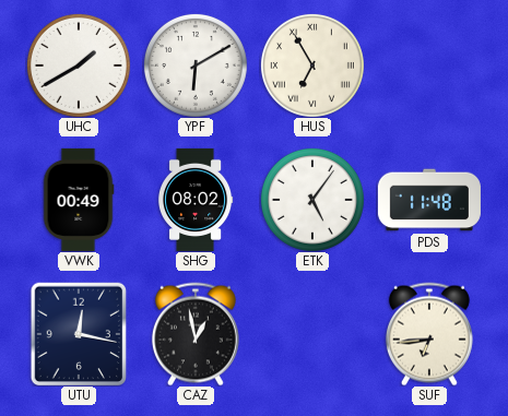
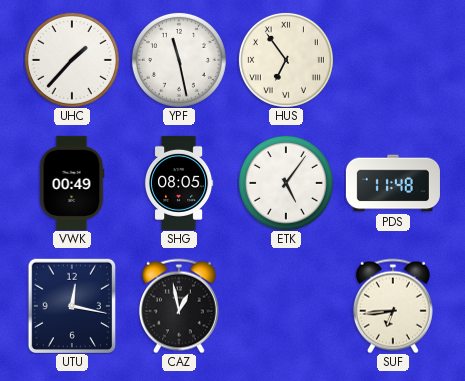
UHC: 1:40 -> 1:37 (72, 60)
YPF: 6:10 -> 11:28 (179, 60)
HUS: 6:55 -> 6:54 (286, 60)
SHG: 08:02 -> 08:05 (179, 183)
